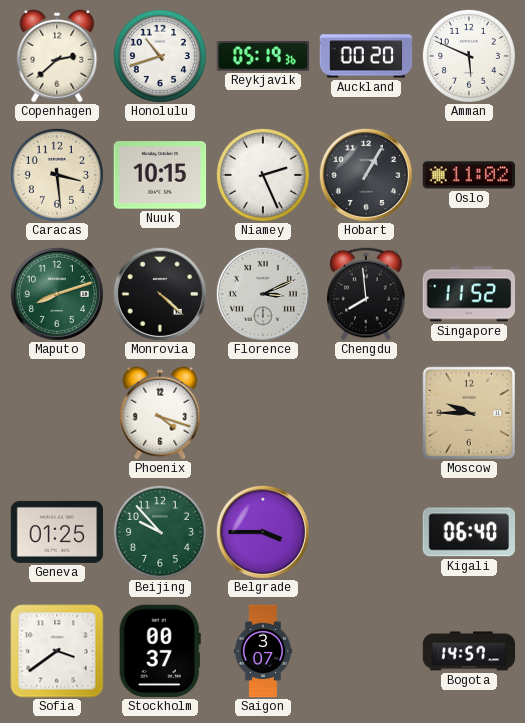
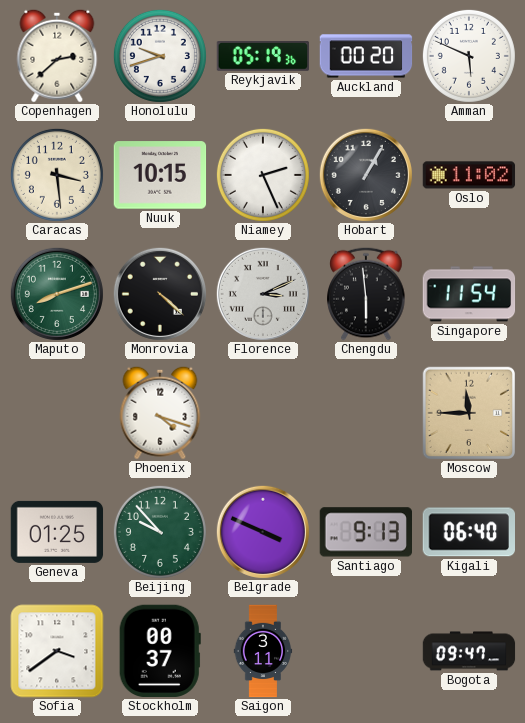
Honolulu: 10:42 -> 9:42 (160, 56)
Chengdu: 7:59 -> 5:59 (366, 294)
Singapore: 11:52 -> 11:54 (469, 294)
Moscow: 9:45 -> 11:45 (468, 412)
Belgrade: 3:45 -> 3:49 (263, 532)
Santiago: none -> 9:13 (365, 532)
Saigon: 3:07 -> 3:11 (263, 651)
Bogota: 14:57 -> 09:47 (469, 651)
